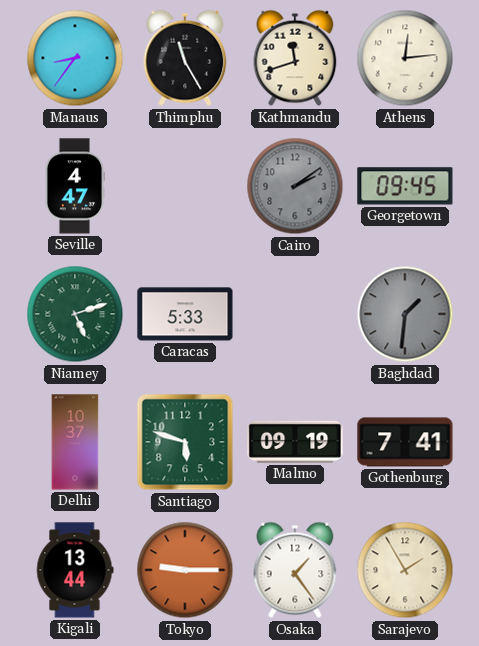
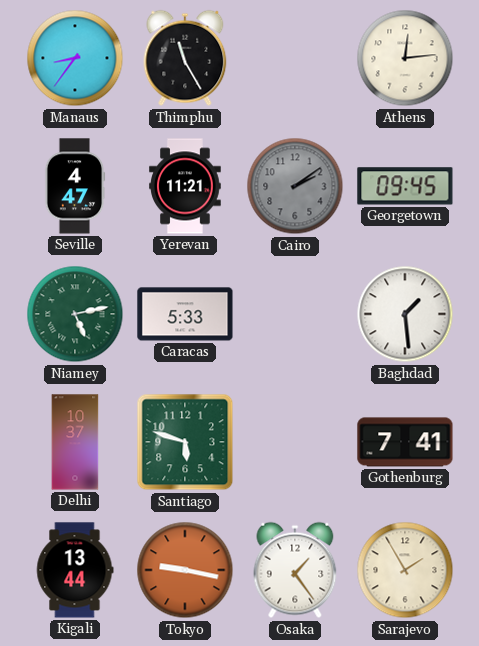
Kathmandu: 11:42 -> none (295, 58)
Yerevan: none -> 11:21 (185, 186)
Niamey: 5:12 -> 5:13 (75, 314)
Baghdad: 1:31 -> 1:29 (405, 314)
Baghdad dial: grey -> white (405, 314)
Malmo: 09:19 -> none (295, 442)
Tokyo: 9:15 -> 9:17 (185, 570)
